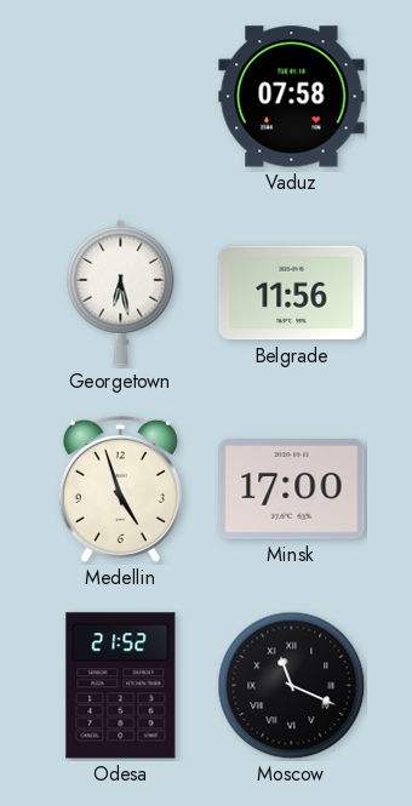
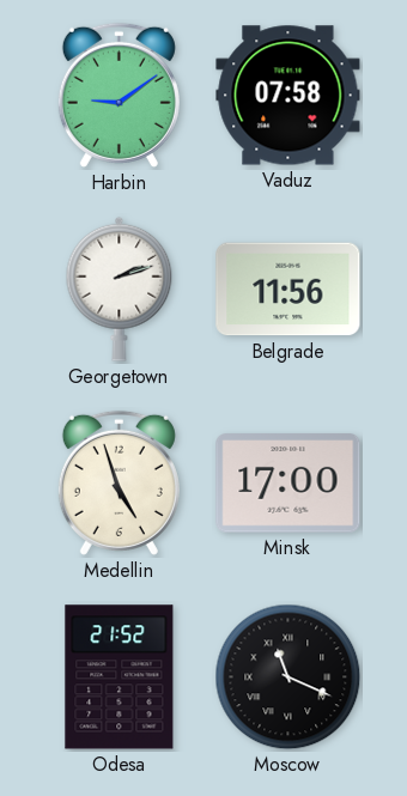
Harbin: none -> 9:09 (119, 95)
Georgetown: 6:28 -> 2:12 (120, 288)
